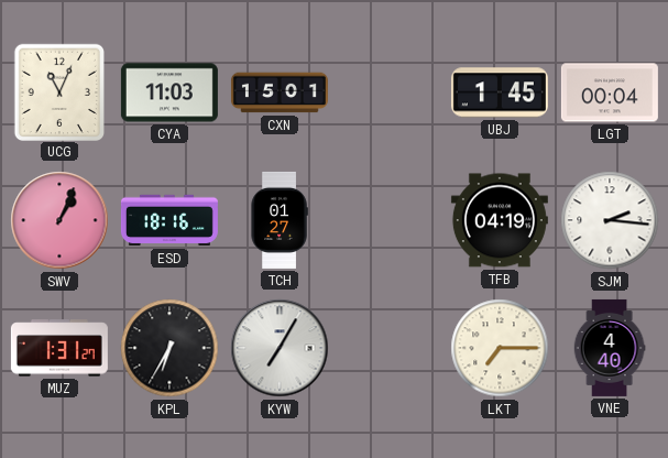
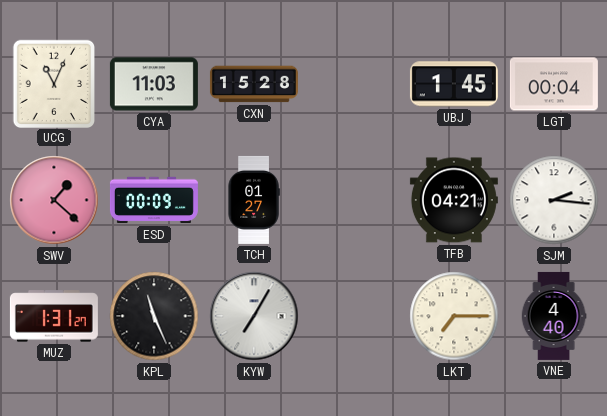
CXN: 15:01 -> 15:28 (254, 84)
SWV: 1:04 -> 1:22 (54, 200)
ESD: 18:16 -> 00:09 (154, 200)
TFB: 04:19 -> 04:21 (454, 200)
KPL: 6:35 -> 11:26 (154, 316)
